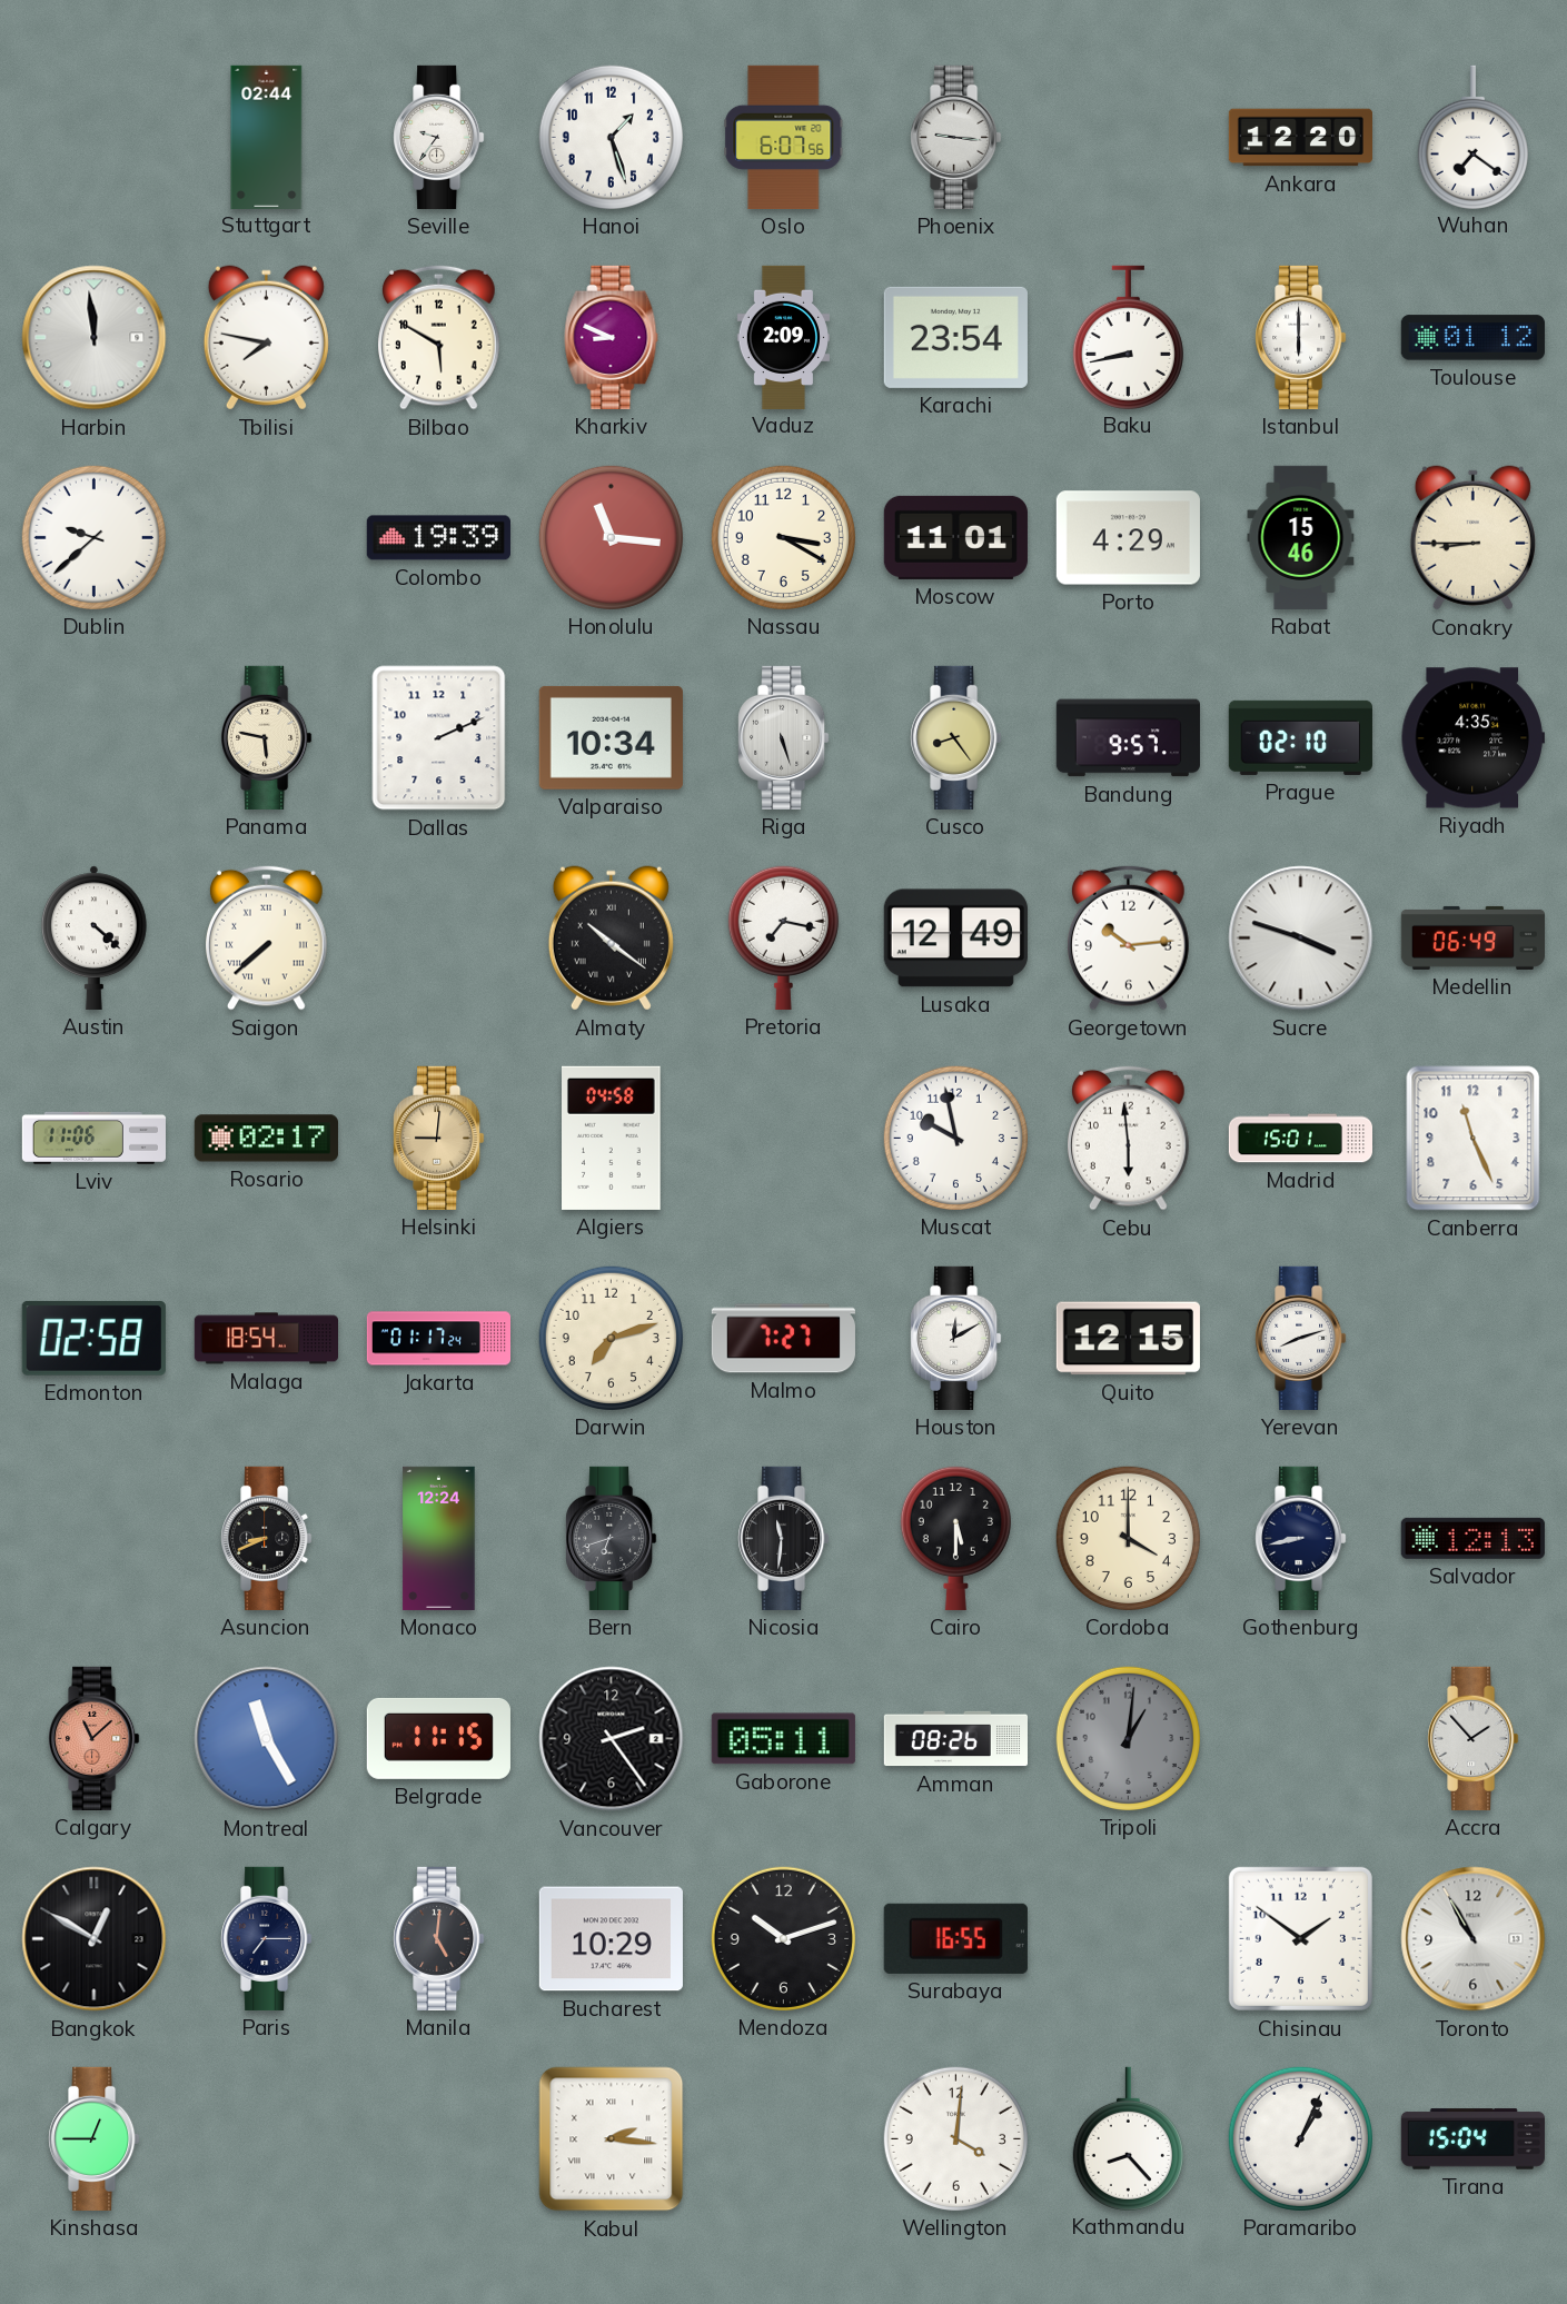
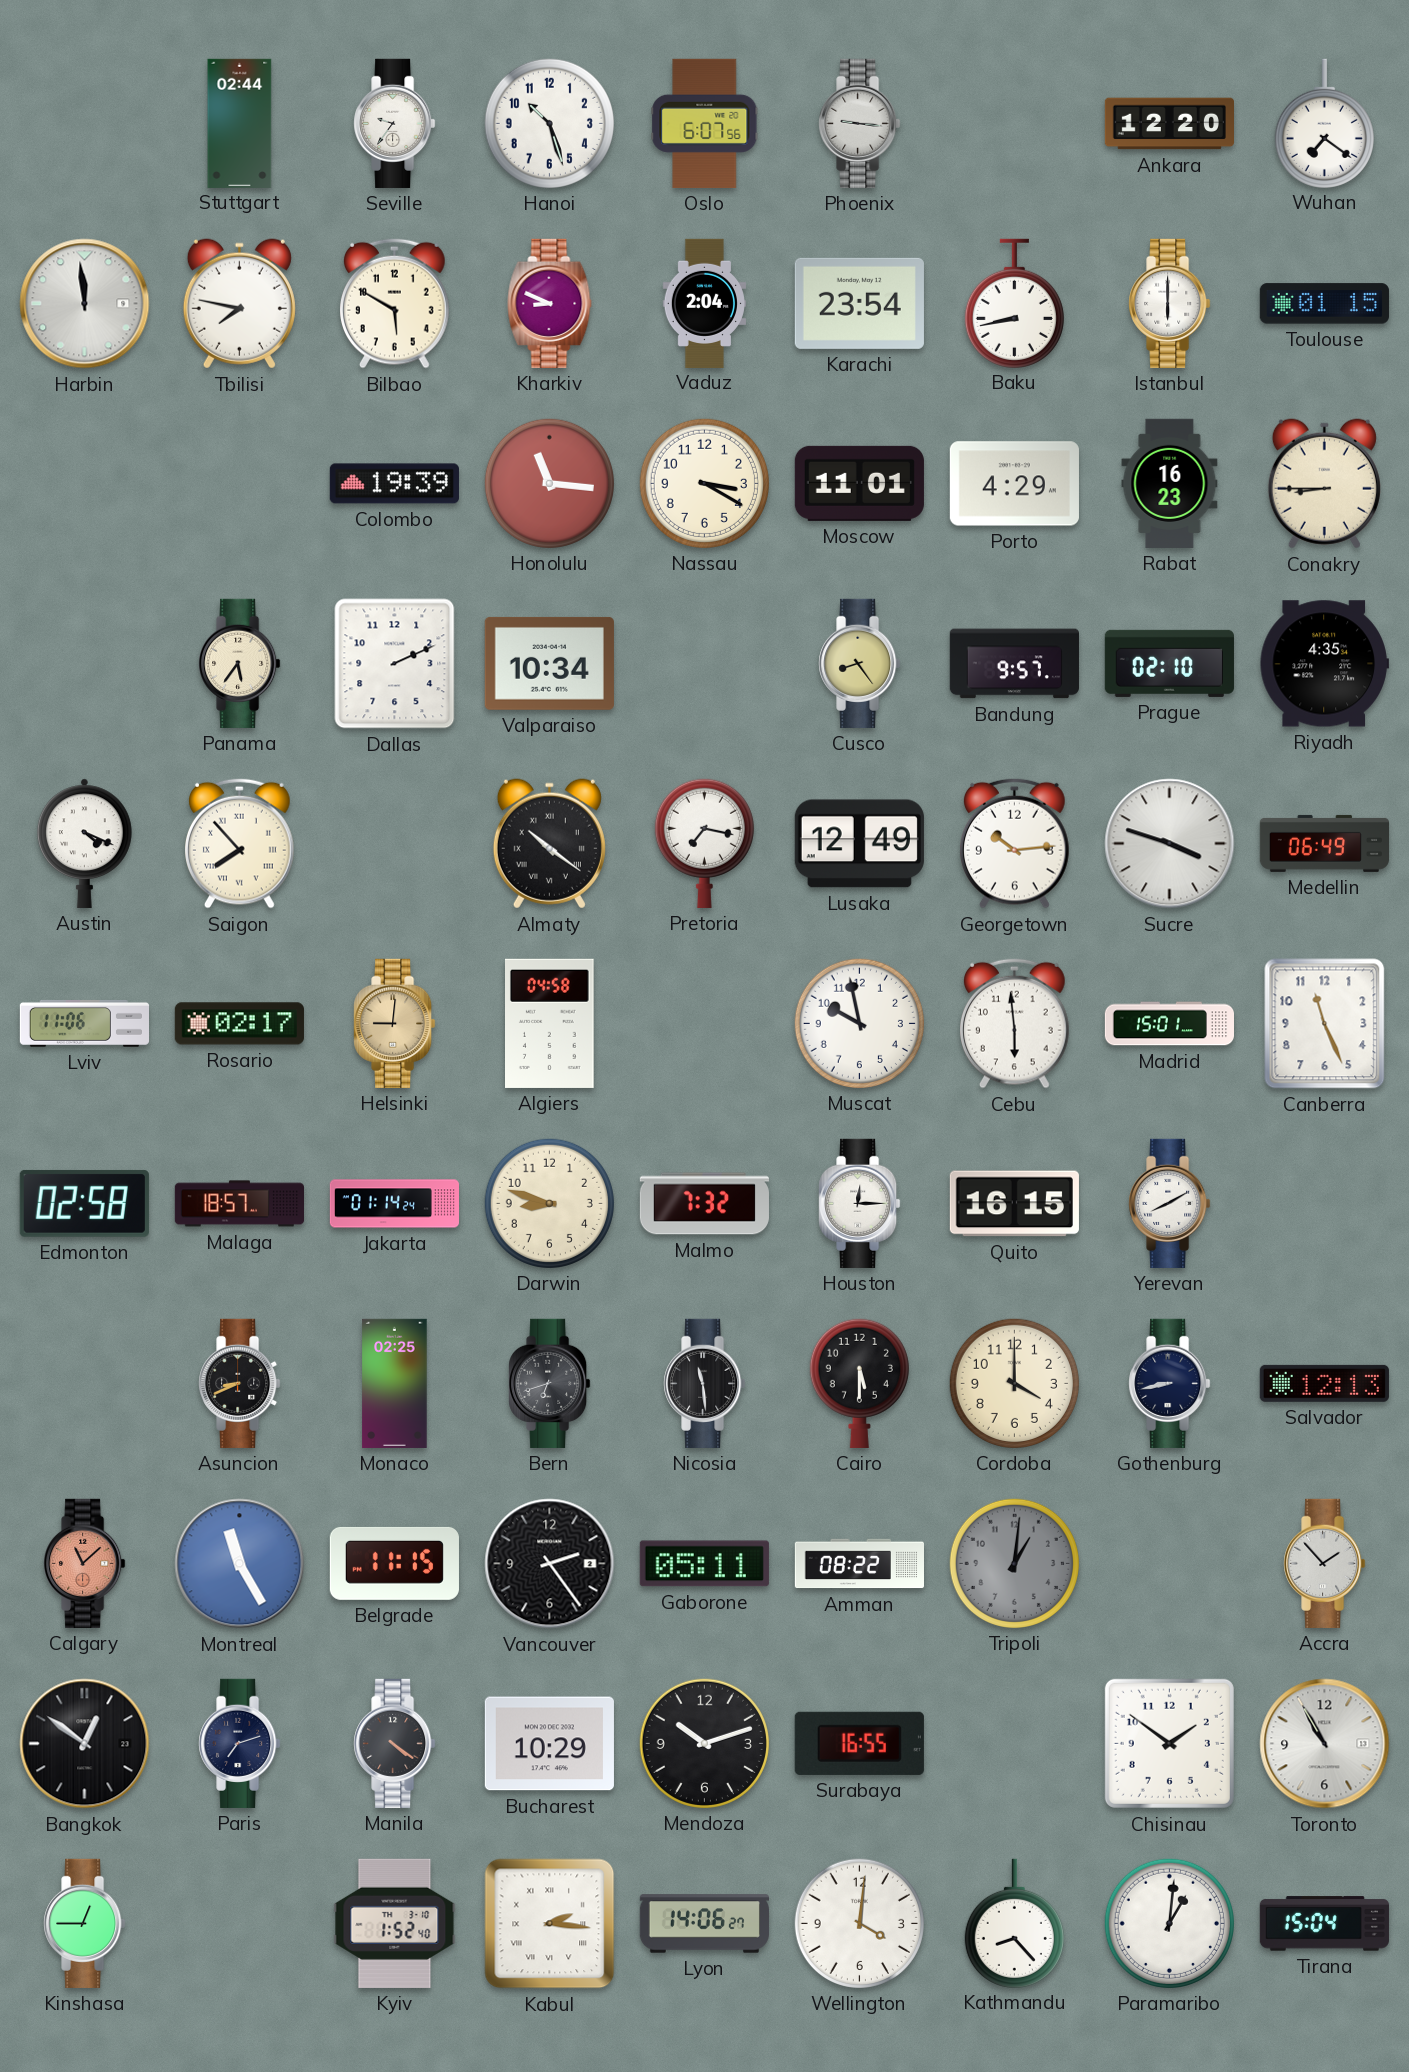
Hanoi: 1:27 -> 10:27 (549, 123)
Vaduz: 2:09 -> 2:04 (704, 303)
Toulouse: 01:12 -> 01:15 (1324, 304)
Dublin: 9:38 -> none (93, 537)
Rabat: 15:46 -> 16:23 (1170, 483)
Panama: 5:47 -> 5:36 (240, 663)
Riga: 5:27 -> none (784, 737)
Austin: 4:22 -> 4:19 (84, 843)
Saigon: 7:38 -> 7:53 (240, 843)
Malaga: 18:54 -> 18:57 (239, 1204)
Jakarta: 01:17 -> 01:14 (394, 1204)
Darwin: 7:12 -> 8:48 (549, 1203)
Malmo: 7:27 -> 7:32 (704, 1204)
Houston: 12:10 -> 12:15 (860, 1203)
Quito: 12:15 -> 16:15 (1014, 1204)
Yerevan: 8:12 -> 8:10 (1170, 1203)
Monaco: 12:24 -> 02:25 (395, 1383)
Nicosia: 11:31 -> 11:29 (705, 1383)
Amman: 08:26 -> 08:22 (859, 1564)
Bangkok: 12:50 -> 12:51 (85, 1744)
Paris: 7:15 -> 7:12 (240, 1743)
Manila: 5:01 -> 4:21 (395, 1743)
Kyiv: none -> 1:52 (395, 1923)
Lyon: none -> 14:06 (704, 1924)
Paramaribo: 1:04 -> 1:01 (1169, 1923)
